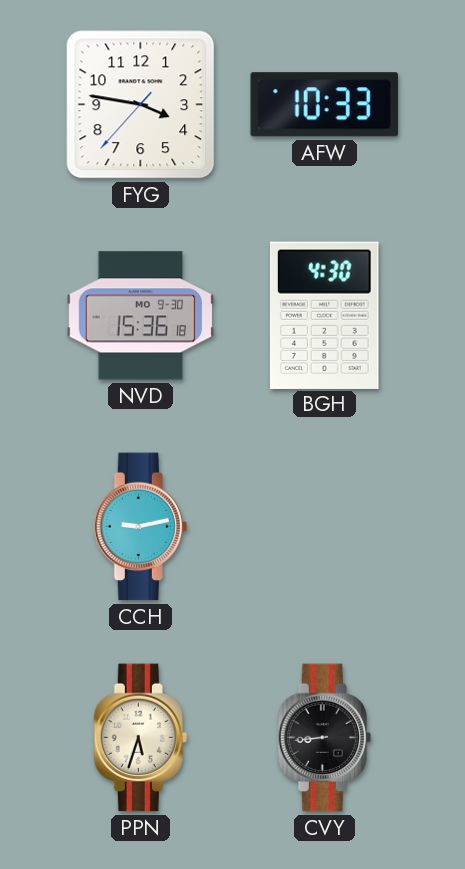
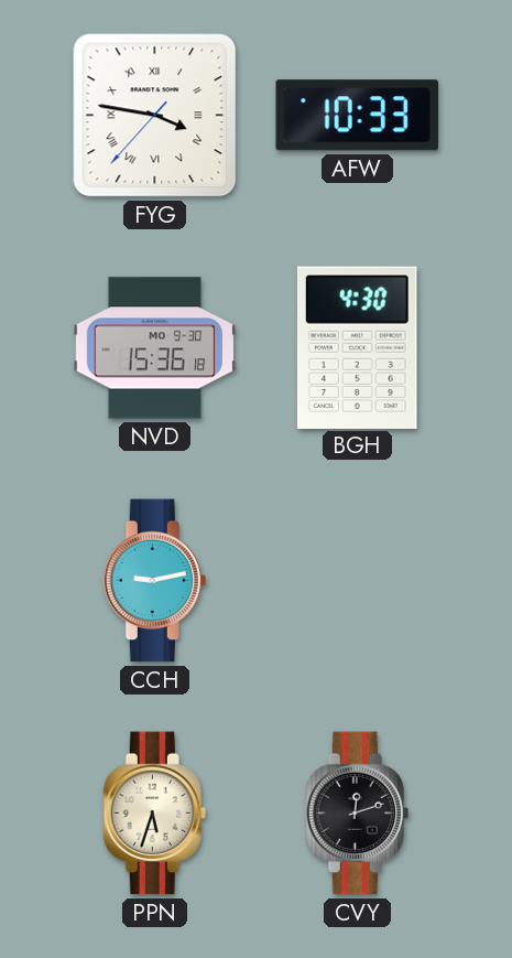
FYG numerals: Arabic -> Roman (155, 116)
CVY: 8:44 -> 12:12 (357, 814)
